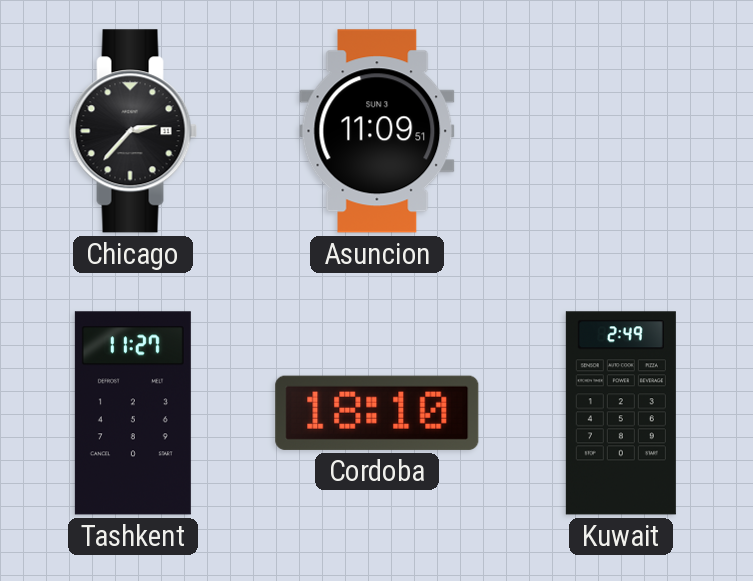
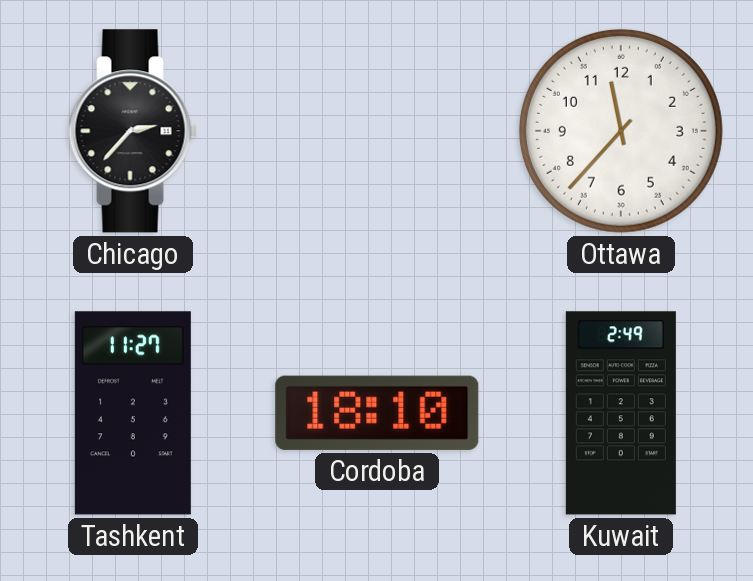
Asuncion: 11:09 -> none (377, 131)
Ottawa: none -> 11:37 (621, 131)
